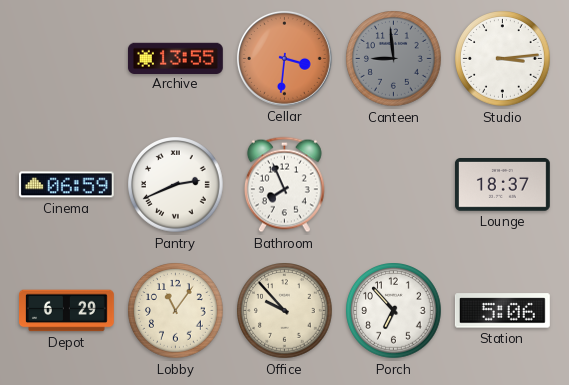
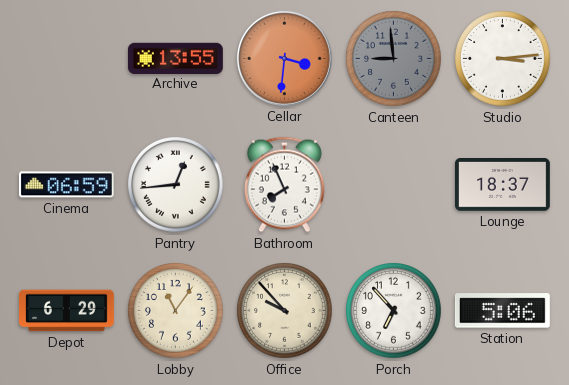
Pantry: 2:41 -> 12:44 (176, 185)
